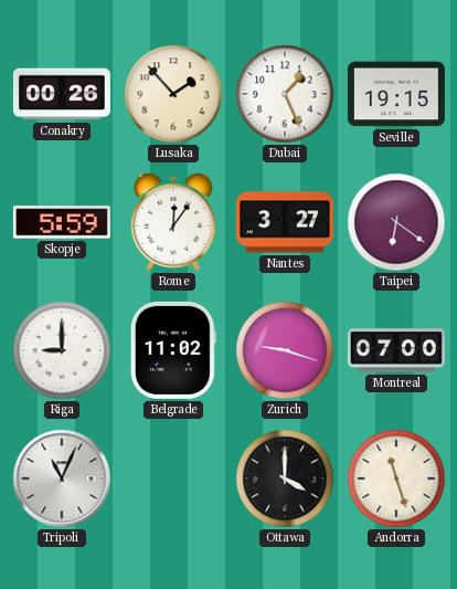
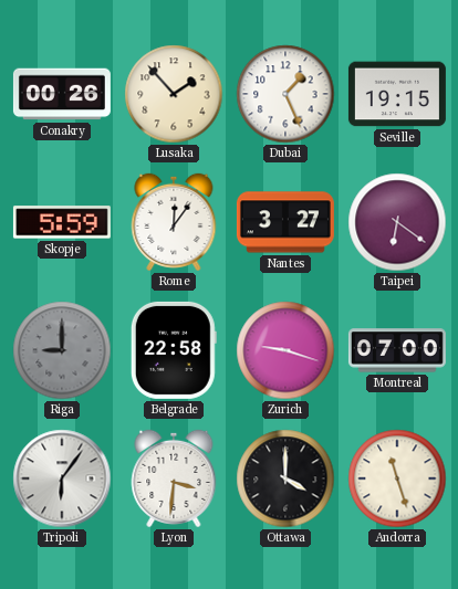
Riga dial: white -> grey (62, 350)
Belgrade: 11:02 -> 22:58 (174, 350)
Tripoli: 11:04 -> 6:06 (62, 478)
Lyon: none -> 3:31 (174, 478)
